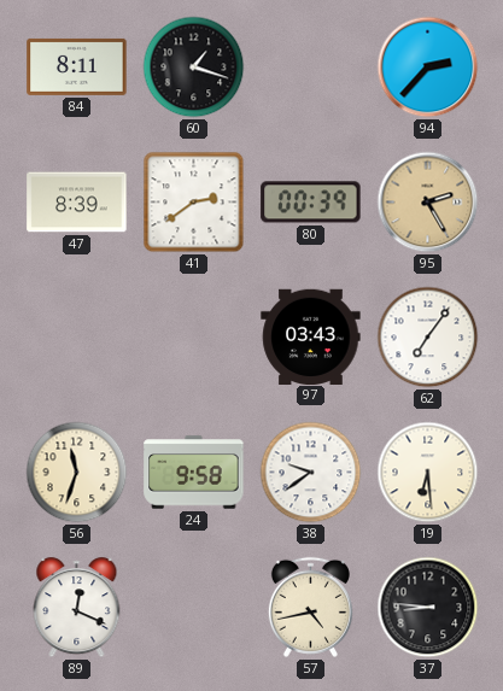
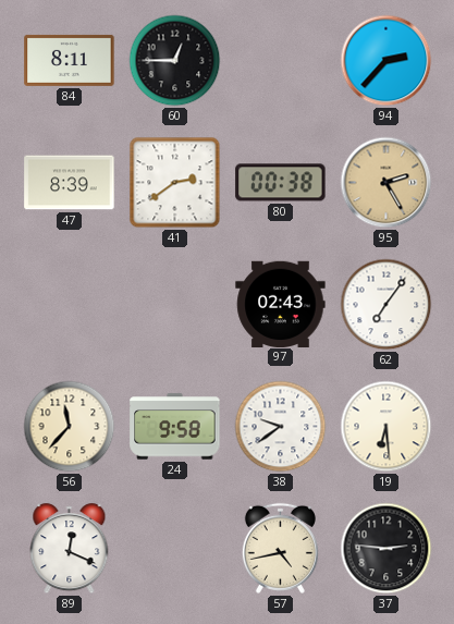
60: 1:18 -> 12:45 (175, 61)
80: 00:39 -> 00:38 (281, 183)
97: 03:43 -> 02:43 (281, 304)
56: 11:33 -> 11:37 (70, 427)
37: 8:46 -> 2:46 (386, 549)
